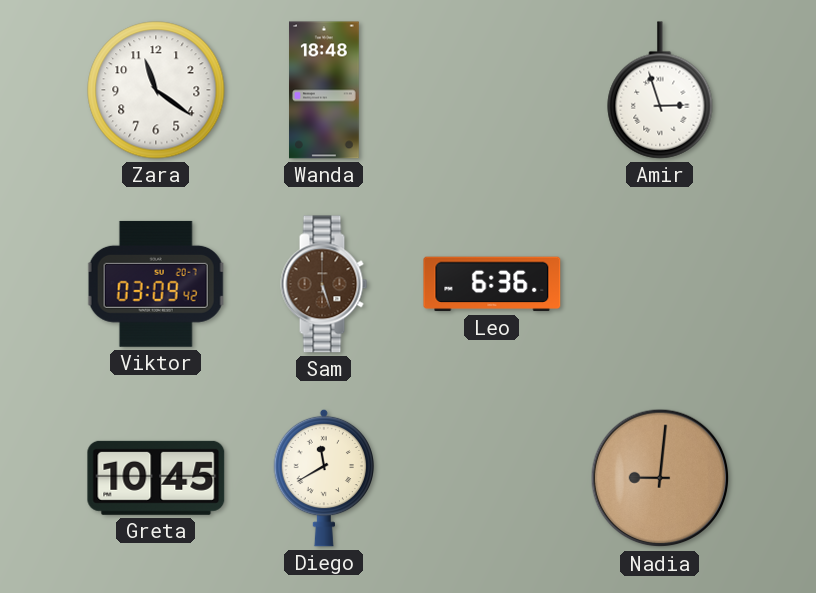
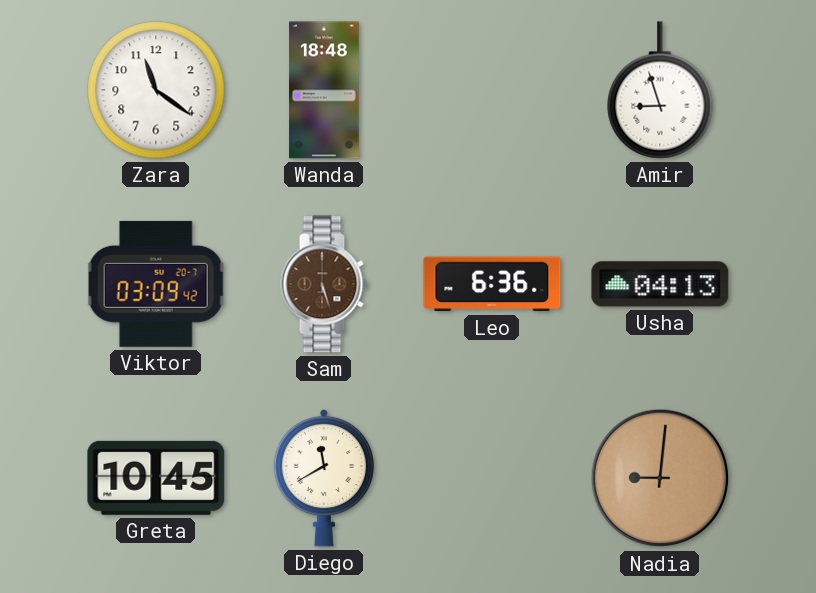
Amir: 2:57 -> 8:57 (660, 90)
Usha: none -> 04:13 (660, 284)
